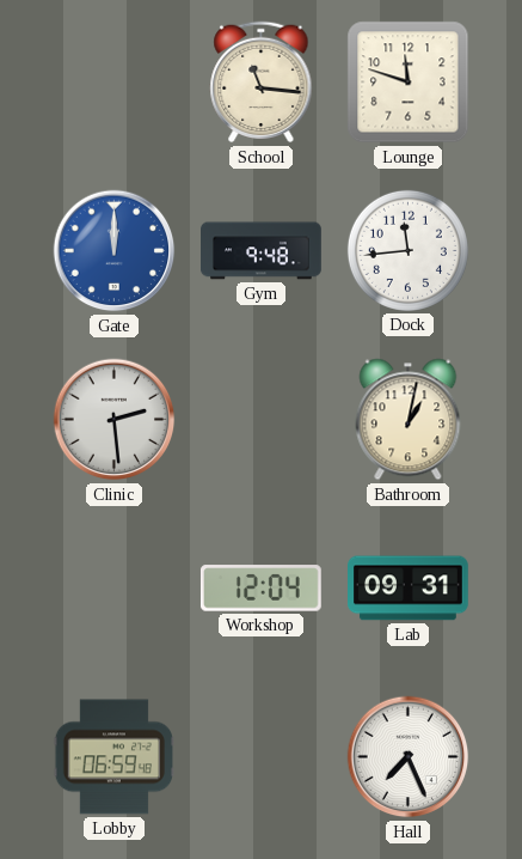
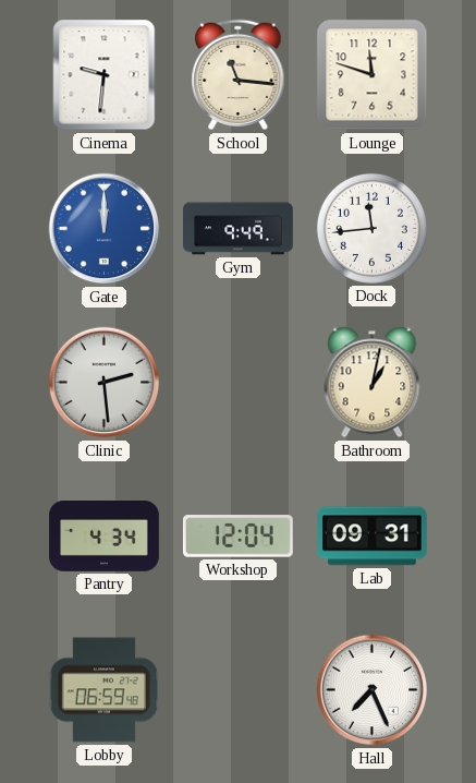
Cinema: none -> 9:31 (105, 75)
Gym: 9:48 -> 9:49 (239, 229)
Pantry: none -> 4:34 (105, 537)
